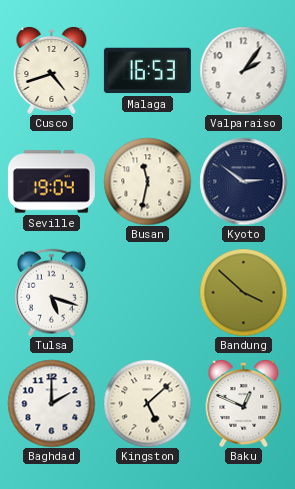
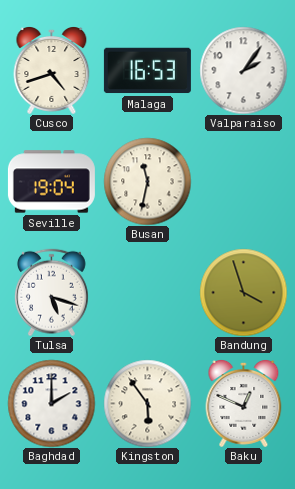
Kyoto: 2:51 -> none (243, 181)
Bandung: 3:52 -> 3:57 (243, 292)
Kingston: 5:08 -> 5:54 (147, 403)
